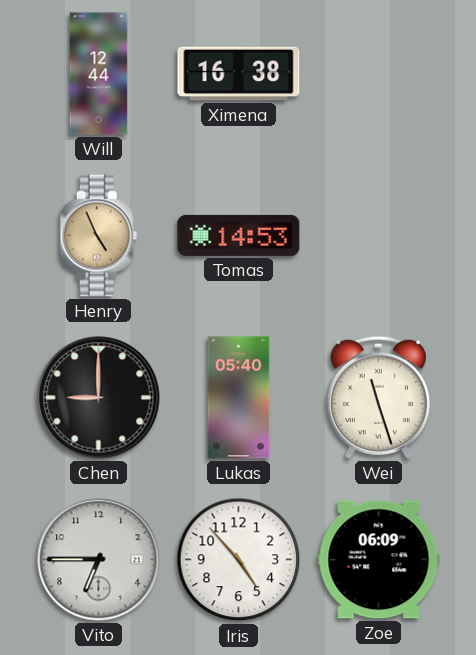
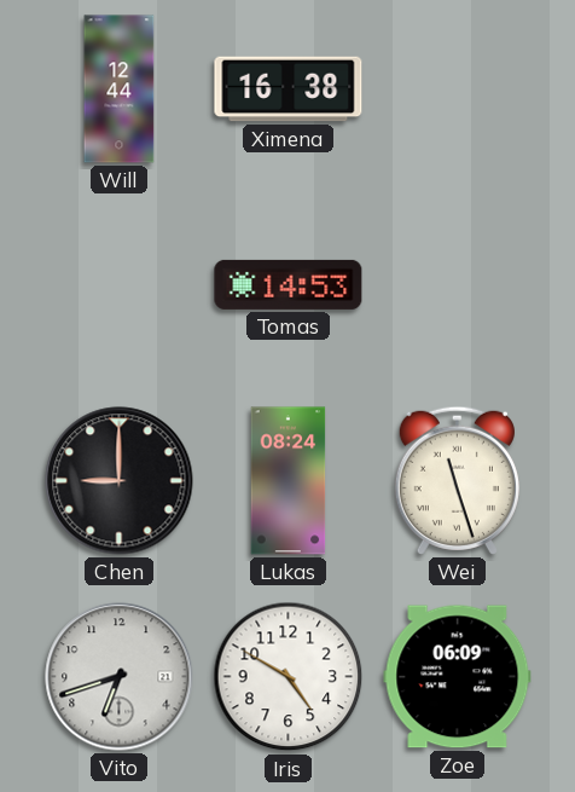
Henry: 4:56 -> none (99, 236)
Lukas: 05:40 -> 08:24 (289, 481)
Vito: 6:45 -> 6:42 (120, 677)
Iris: 4:53 -> 4:50 (289, 677)
